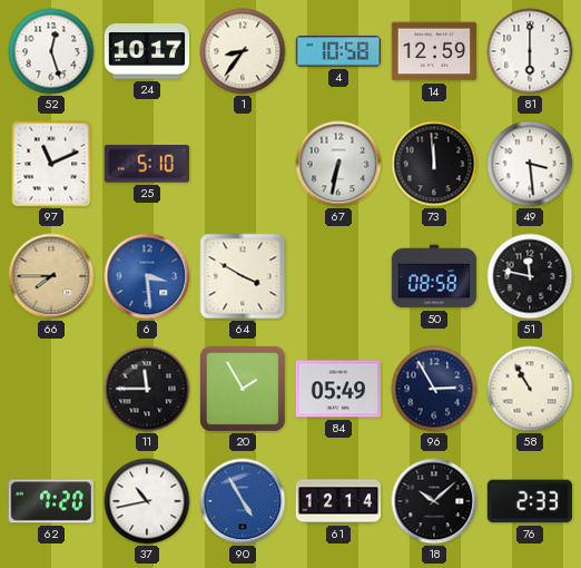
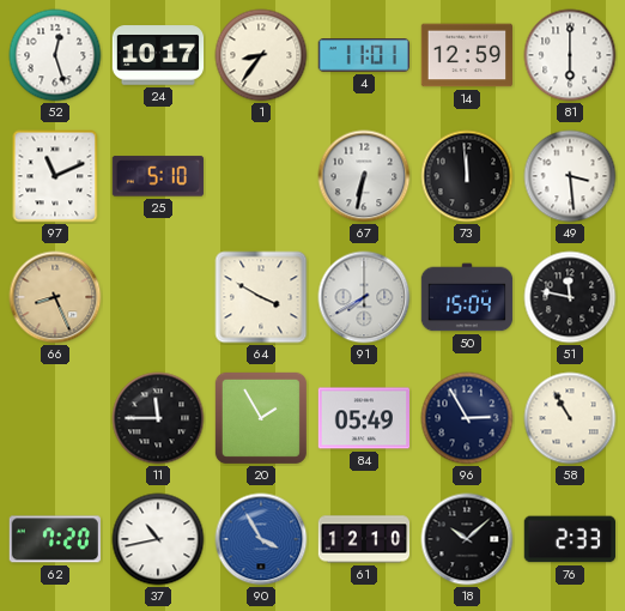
4: 10:58 -> 11:01 (363, 55)
66: 7:45 -> 8:26 (55, 297)
6: 3:29 -> none (147, 276)
91: none -> 7:40 (364, 297)
50: 08:58 -> 15:04 (467, 297)
90: 4:55 -> 3:55 (261, 539)
61: 12:14 -> 12:10 (364, 539)
